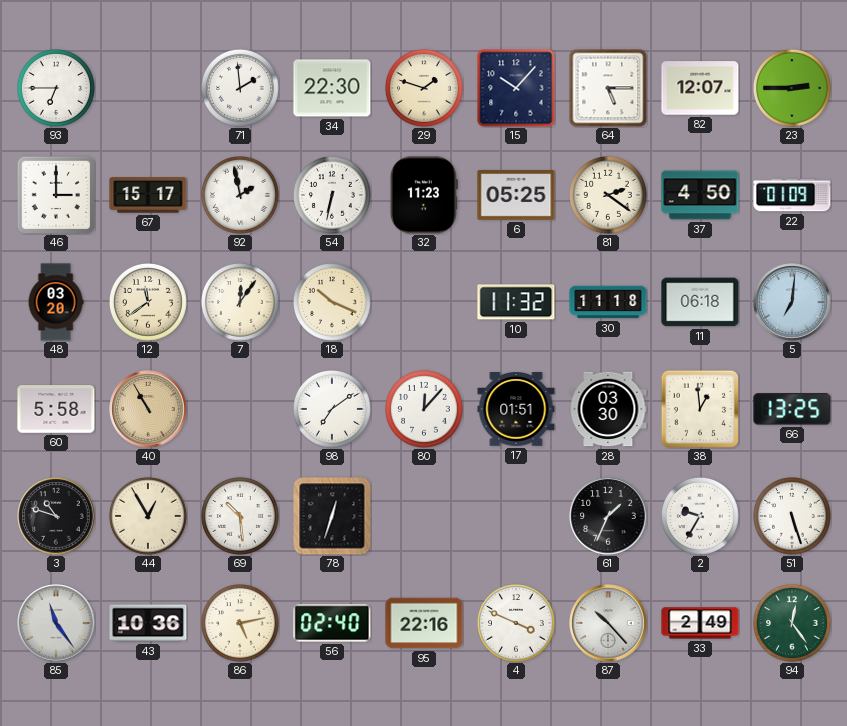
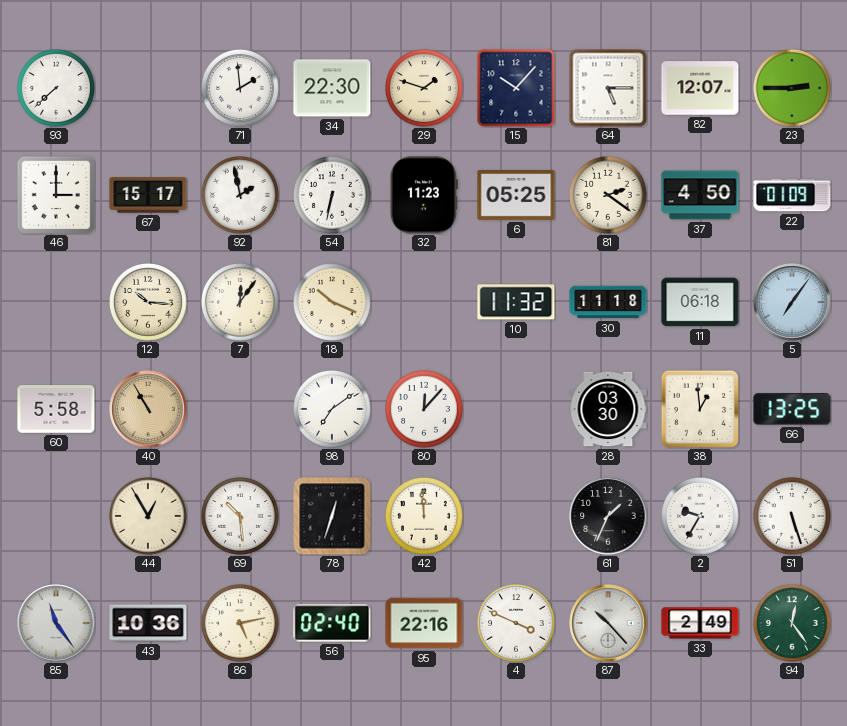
93: 6:45 -> 7:38 (57, 89)
48: 03:20 -> none (56, 302)
12: 11:39 -> 10:16 (149, 303)
5: 7:01 -> 7:06 (792, 302)
17: 01:51 -> none (516, 410)
3: 10:48 -> none (56, 516)
42: none -> 11:59 (425, 517)
